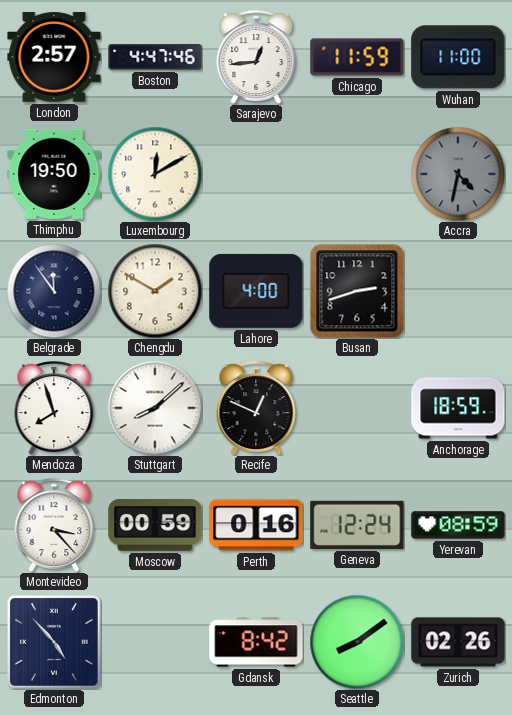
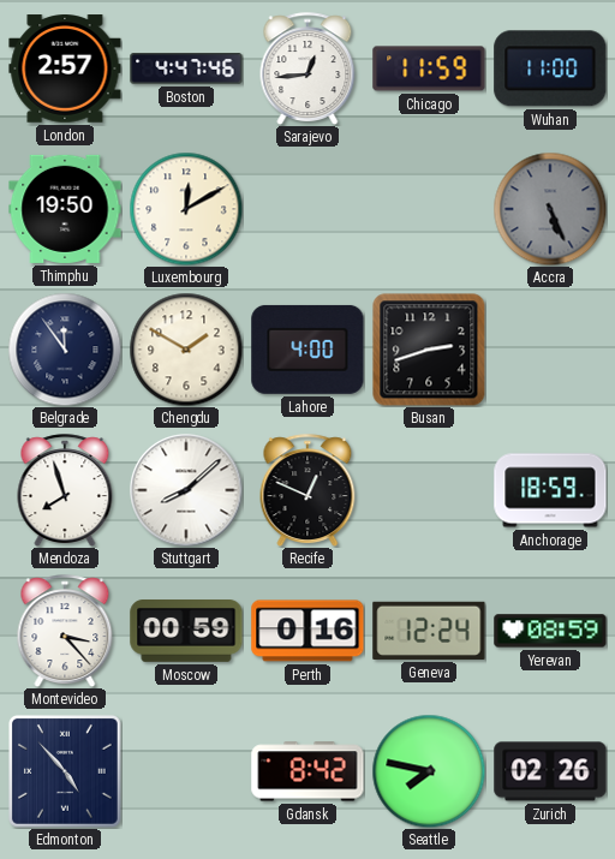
Accra: 4:32 -> 5:26 (550, 209)
Seattle: 8:09 -> 7:47 (429, 771)
